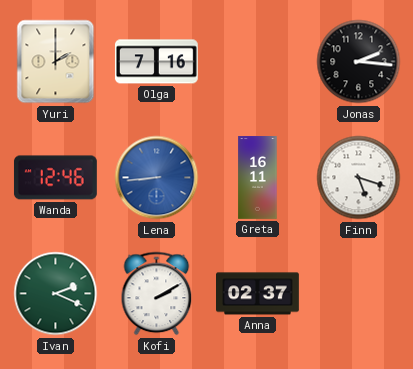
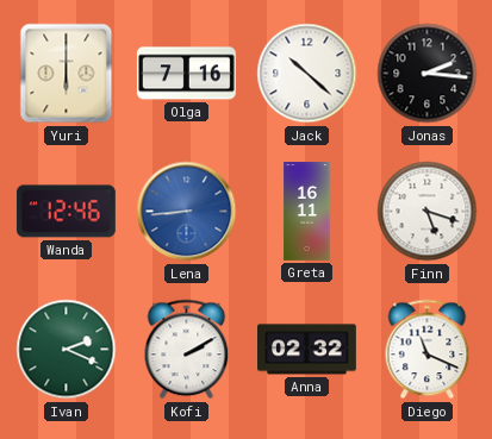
Yuri: 2:00 -> 6:00 (67, 74)
Jack: none -> 10:22 (307, 74)
Anna: 02:37 -> 02:32 (307, 350)
Diego: none -> 11:19 (428, 350)
